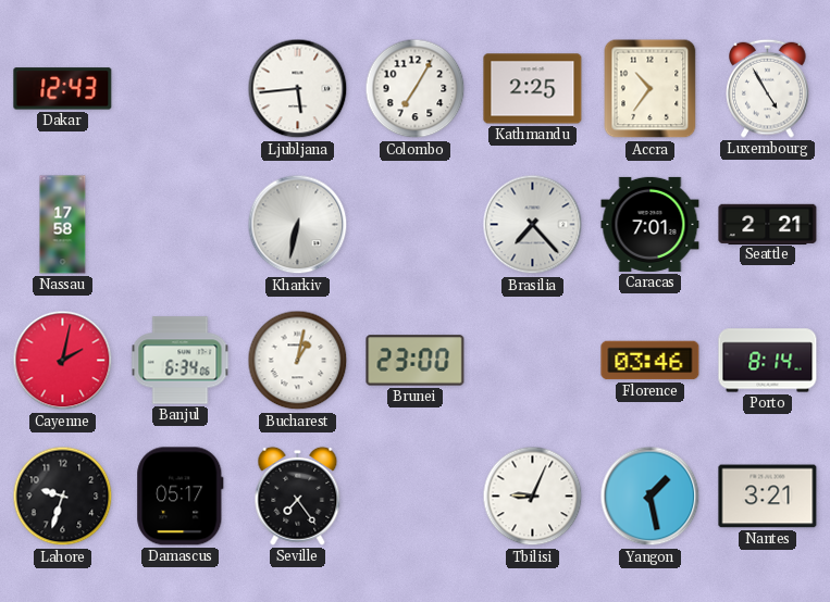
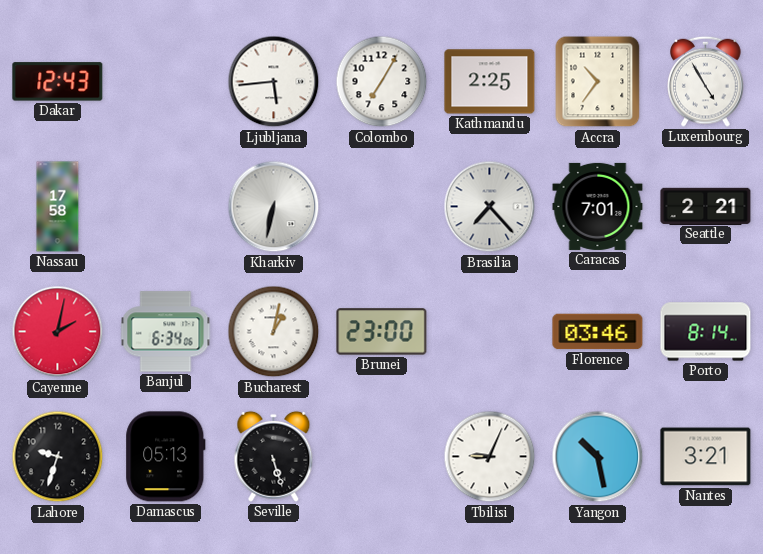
Damascus: 05:17 -> 05:13 (166, 457)
Seville: 7:24 -> 5:27 (274, 456)
Yangon: 1:28 -> 10:28 (598, 457)
